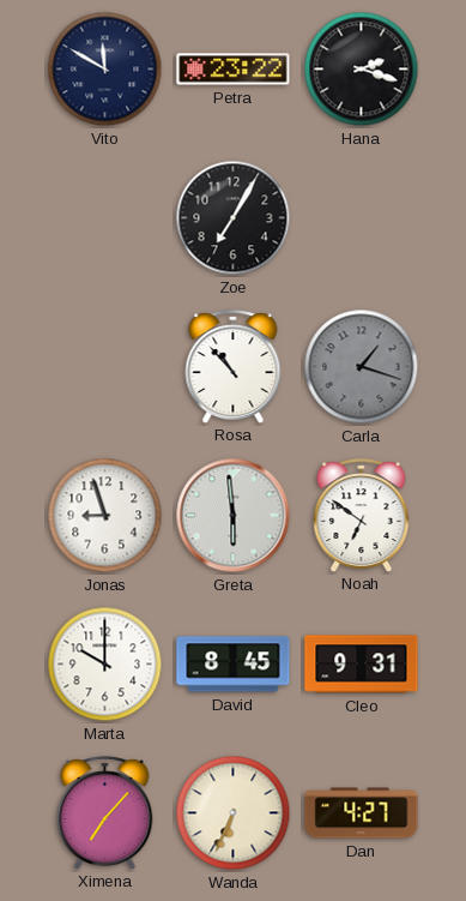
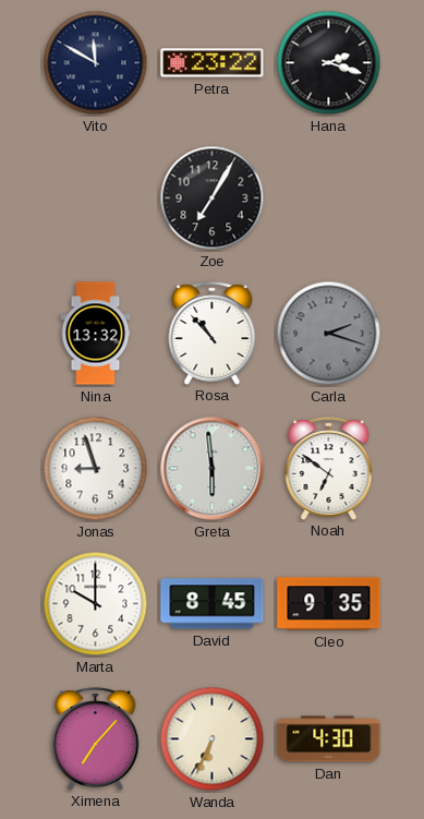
Nina: none -> 13:32 (96, 334)
Carla: 1:18 -> 2:18 (329, 334)
Cleo: 9:31 -> 9:35 (329, 604)
Dan: 4:27 -> 4:30 (329, 739)
